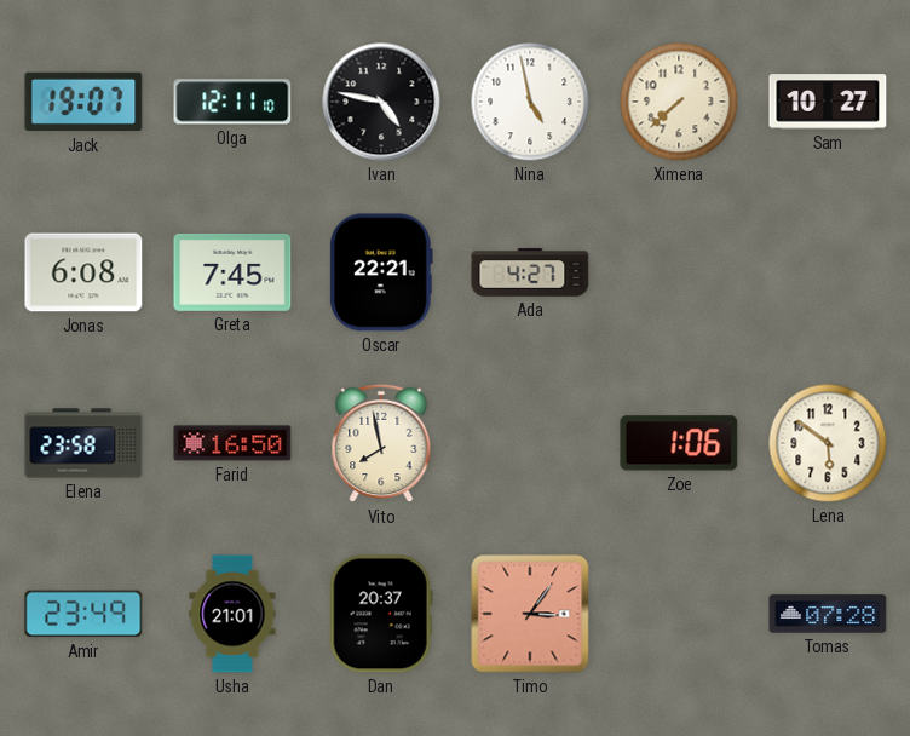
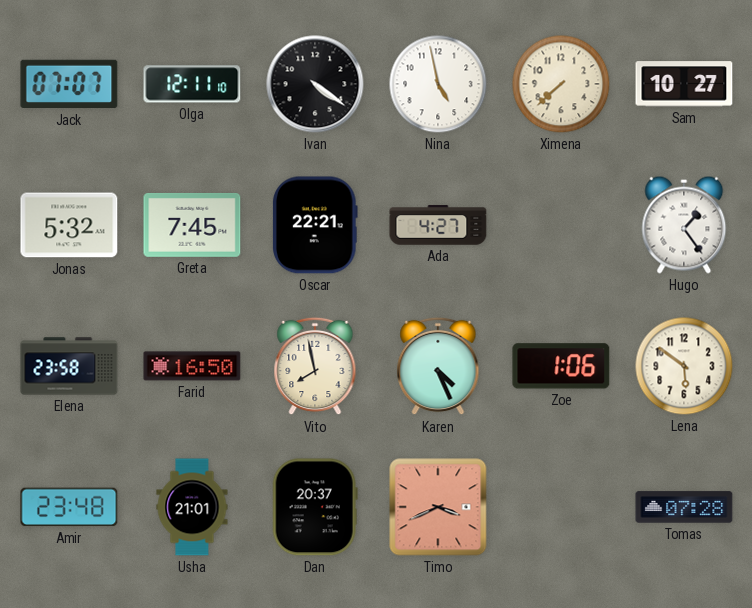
Jack: 19:07 -> 07:07 (69, 84)
Ivan: 4:47 -> 4:21 (315, 84)
Jonas: 6:08 -> 5:32 (69, 225)
Hugo: none -> 1:24 (684, 225)
Karen: none -> 4:26 (438, 366)
Amir: 23:49 -> 23:48 (69, 507)
Timo: 3:06 -> 3:41 (438, 507)
